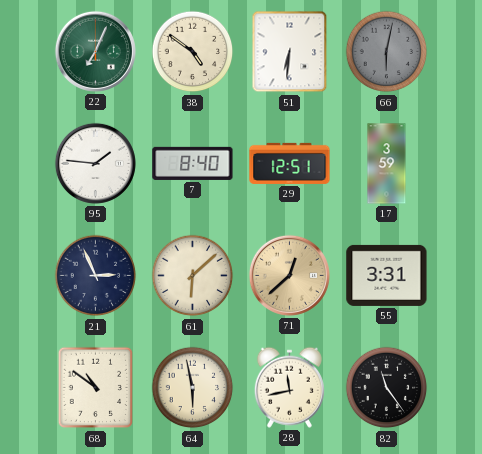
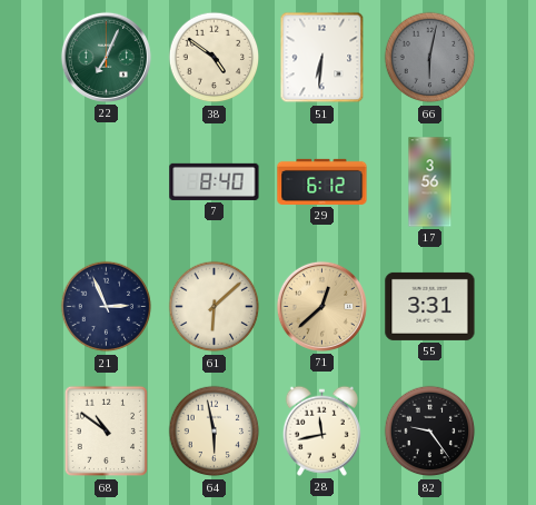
95: 1:46 -> none (95, 163)
29: 12:51 -> 6:12 (322, 181)
17: 3:59 -> 3:56 (430, 182)
82: 11:24 -> 9:24 (430, 432)
